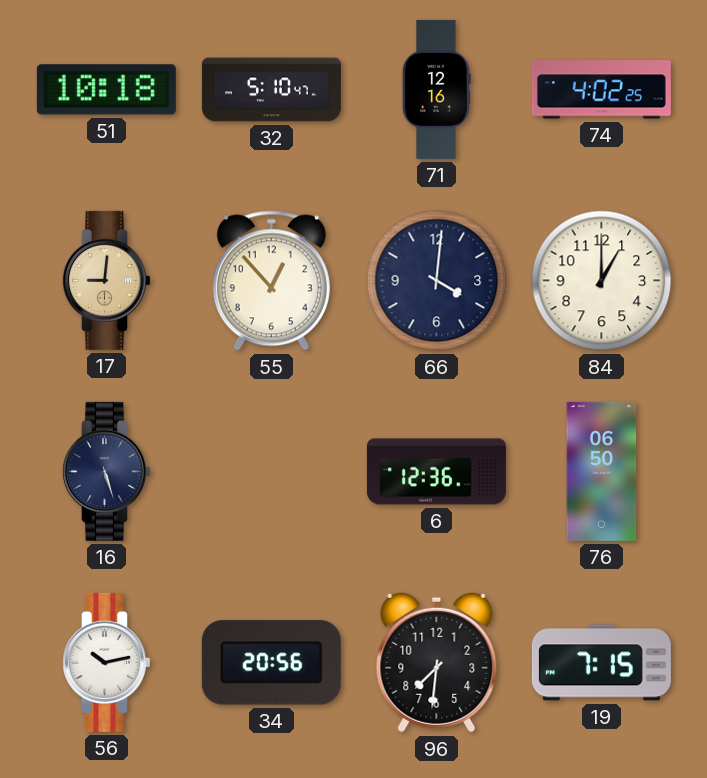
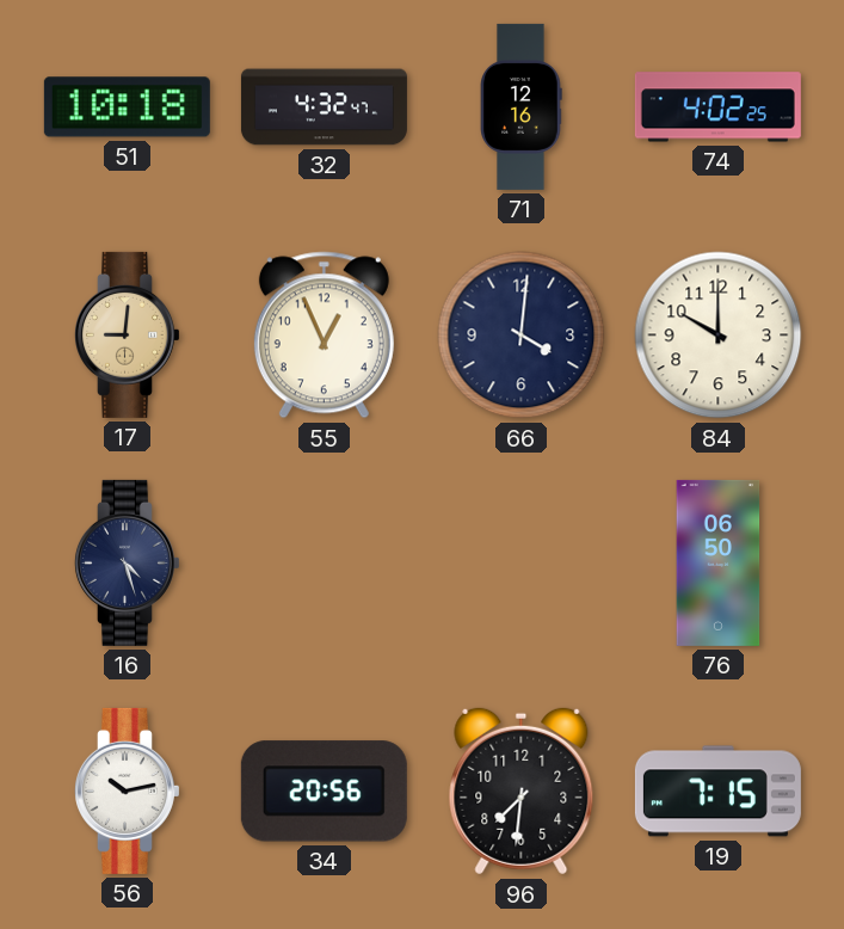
32: 5:10 -> 4:32 (324, 107)
55: 12:53 -> 12:56 (324, 336)
84: 1:00 -> 10:00 (719, 336)
16: 5:27 -> 4:27 (127, 562)
6: 12:36 -> none (436, 472)
